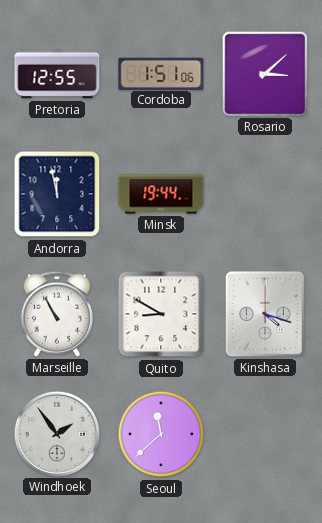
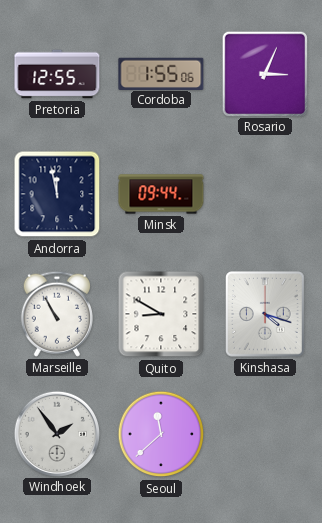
Cordoba: 1:51 -> 1:55 (161, 73)
Rosario: 3:08 -> 3:04 (264, 73)
Minsk: 19:44 -> 09:44 (161, 194)
